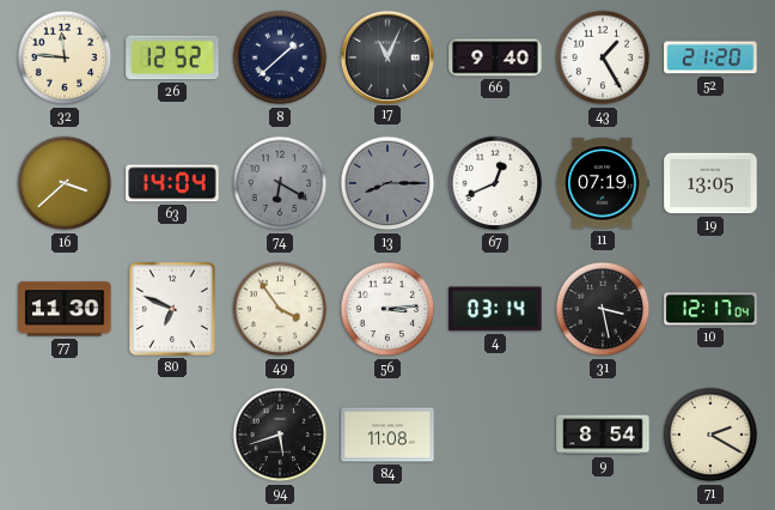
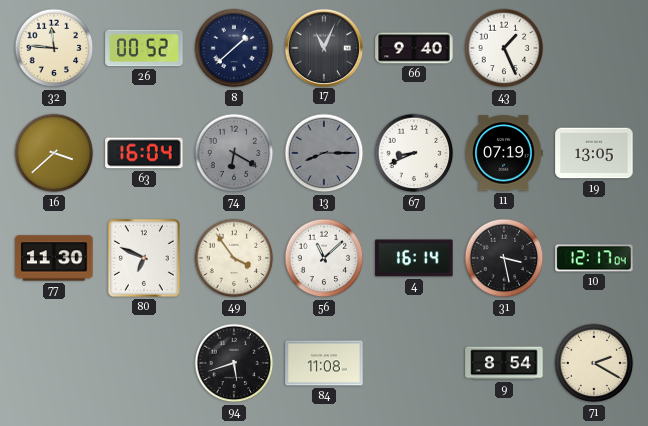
26: 12:52 -> 00:52 (144, 48)
43: 1:25 -> 1:26 (504, 48)
52: 21:20 -> none (710, 57)
63: 14:04 -> 16:04 (144, 153)
67: 12:41 -> 8:41 (414, 153)
56: 3:14 -> 11:08 (324, 258)
4: 03:14 -> 16:14 (414, 258)
